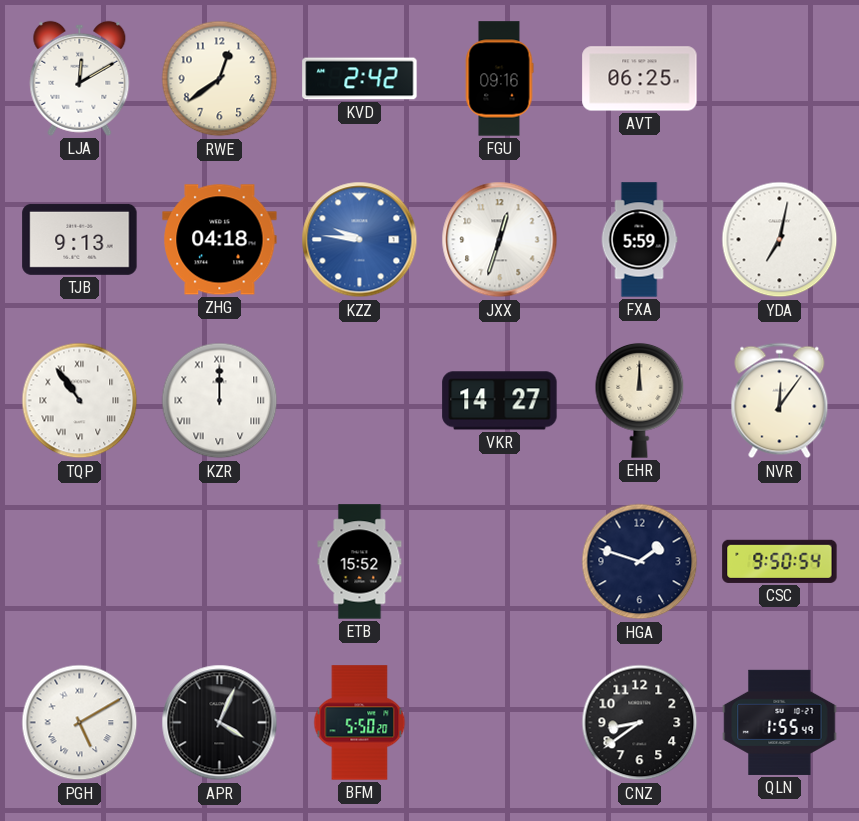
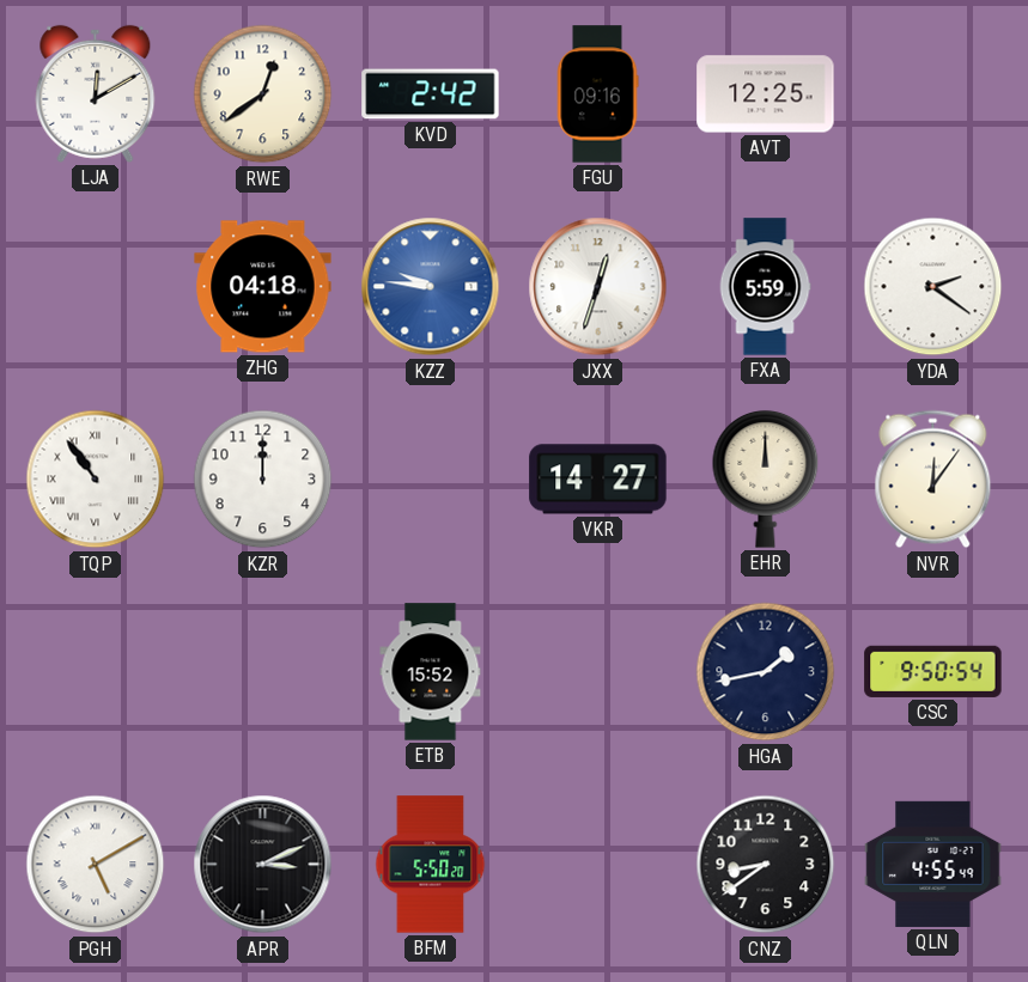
AVT: 06:25 -> 12:25 (766, 94)
TJB: 9:13 -> none (80, 239)
YDA: 7:02 -> 2:21 (933, 287)
KZR numerals: Roman -> Arabic (263, 480)
HGA: 1:48 -> 1:43 (766, 672)
APR: 4:04 -> 3:11 (263, 865)
QLN: 1:55 -> 4:55 (933, 864)
